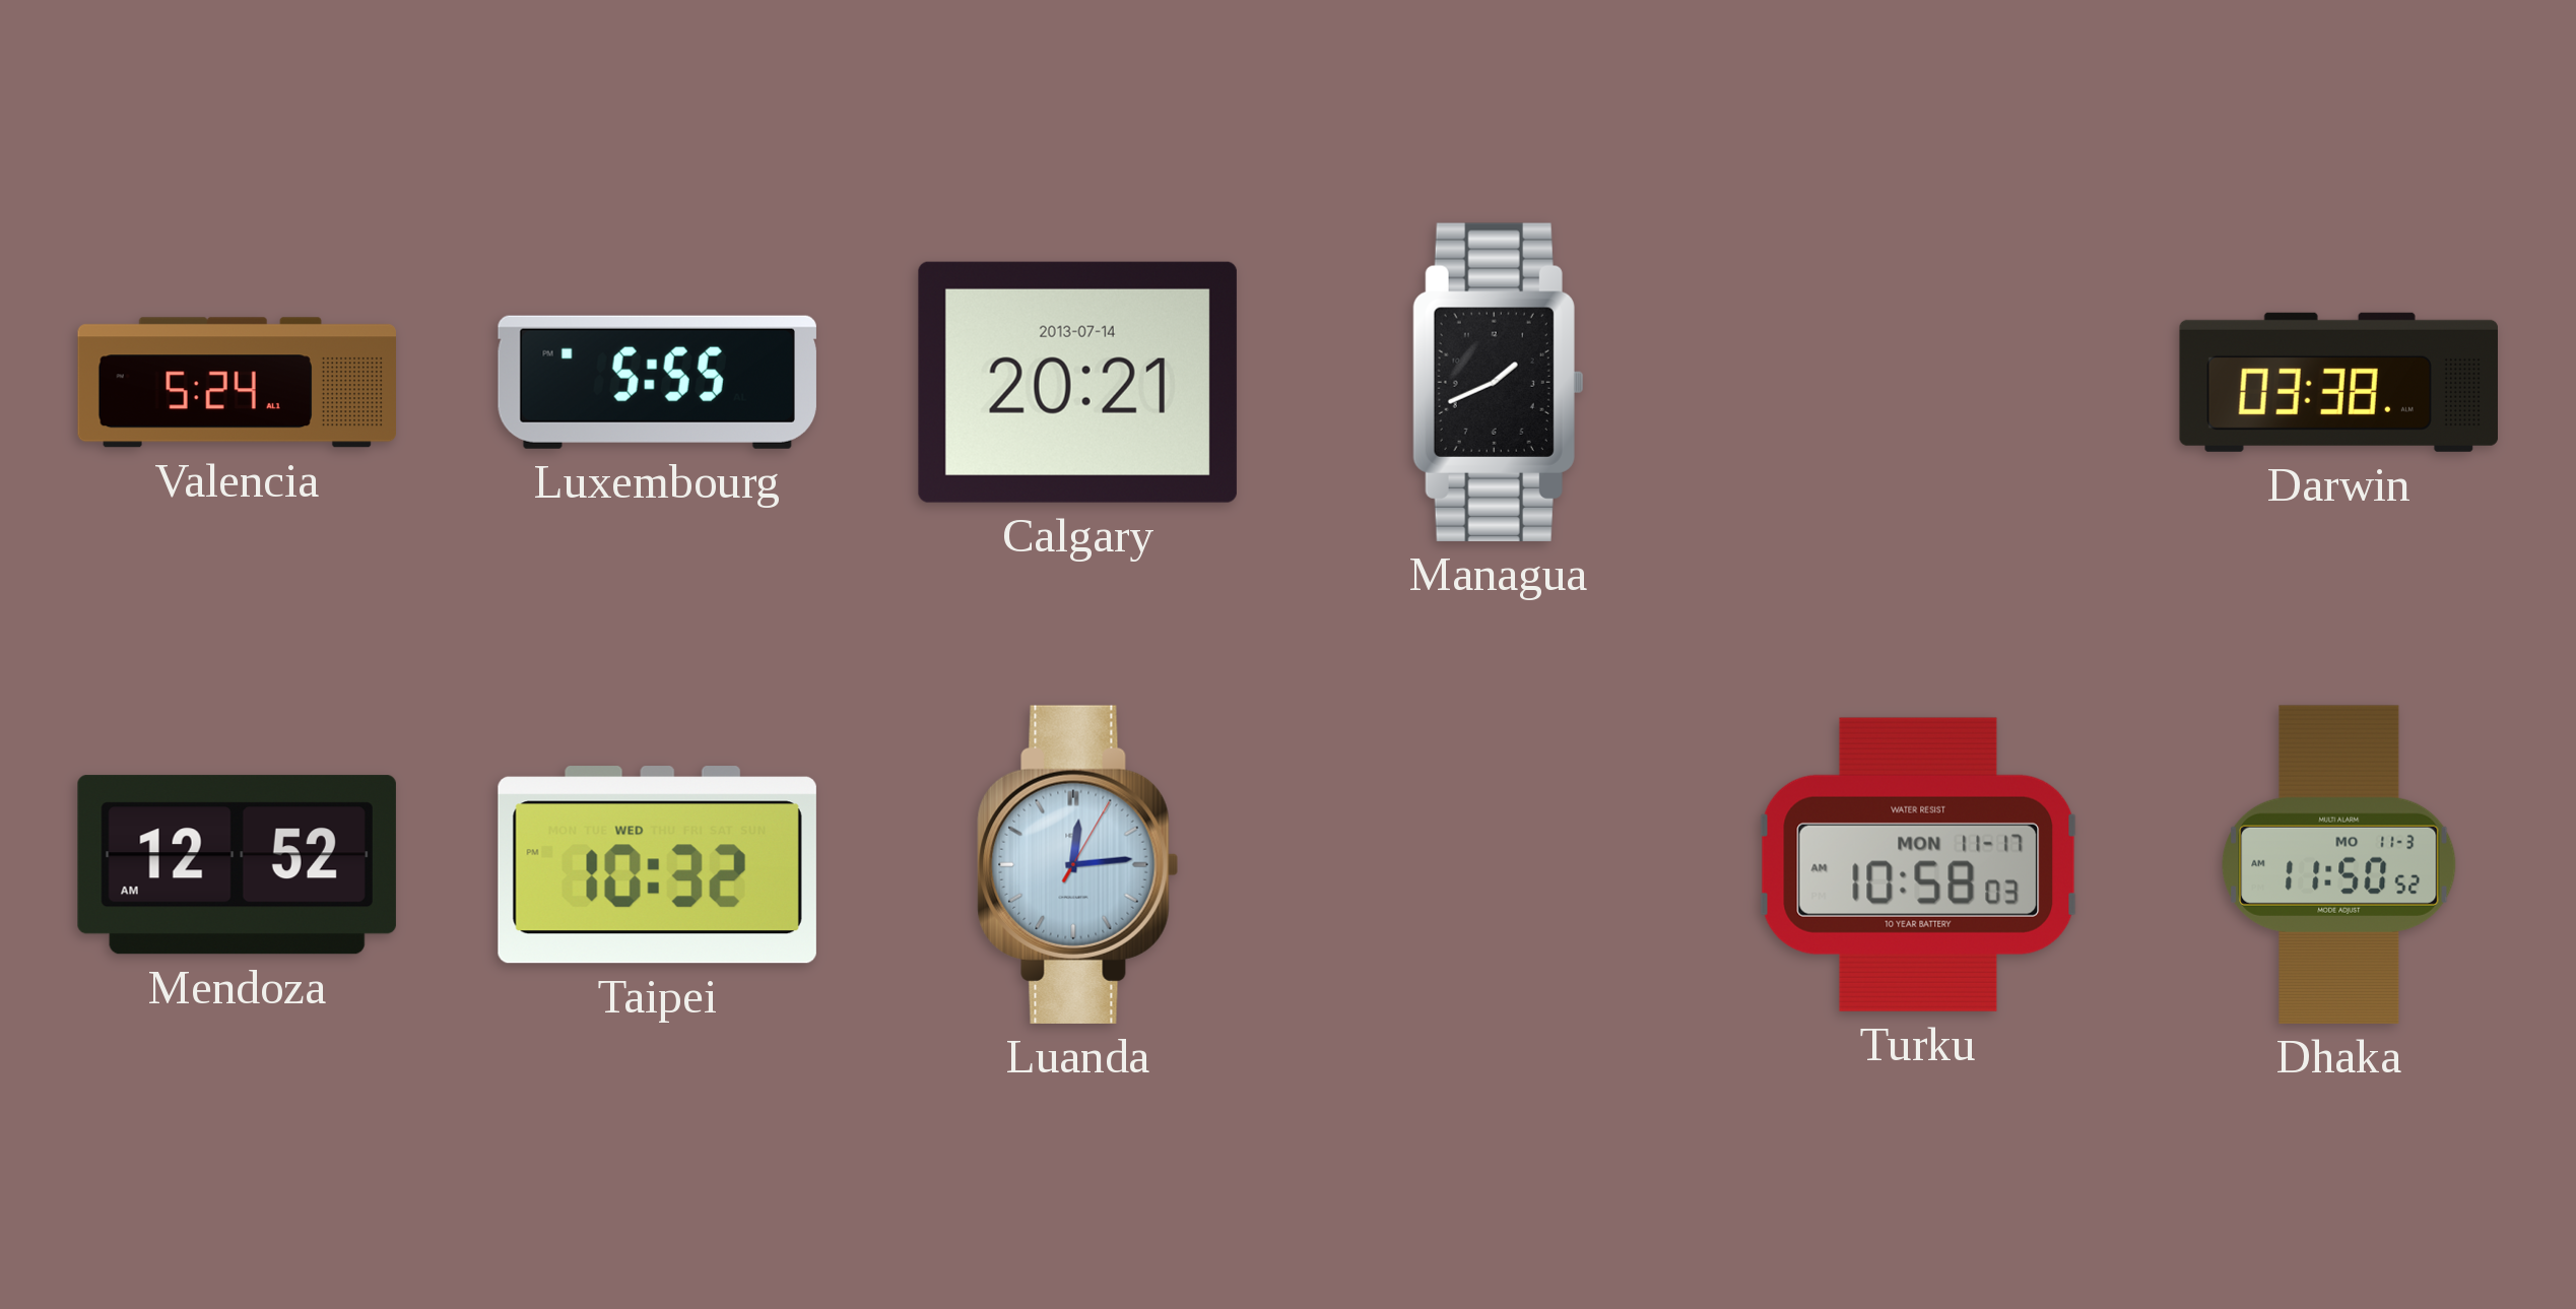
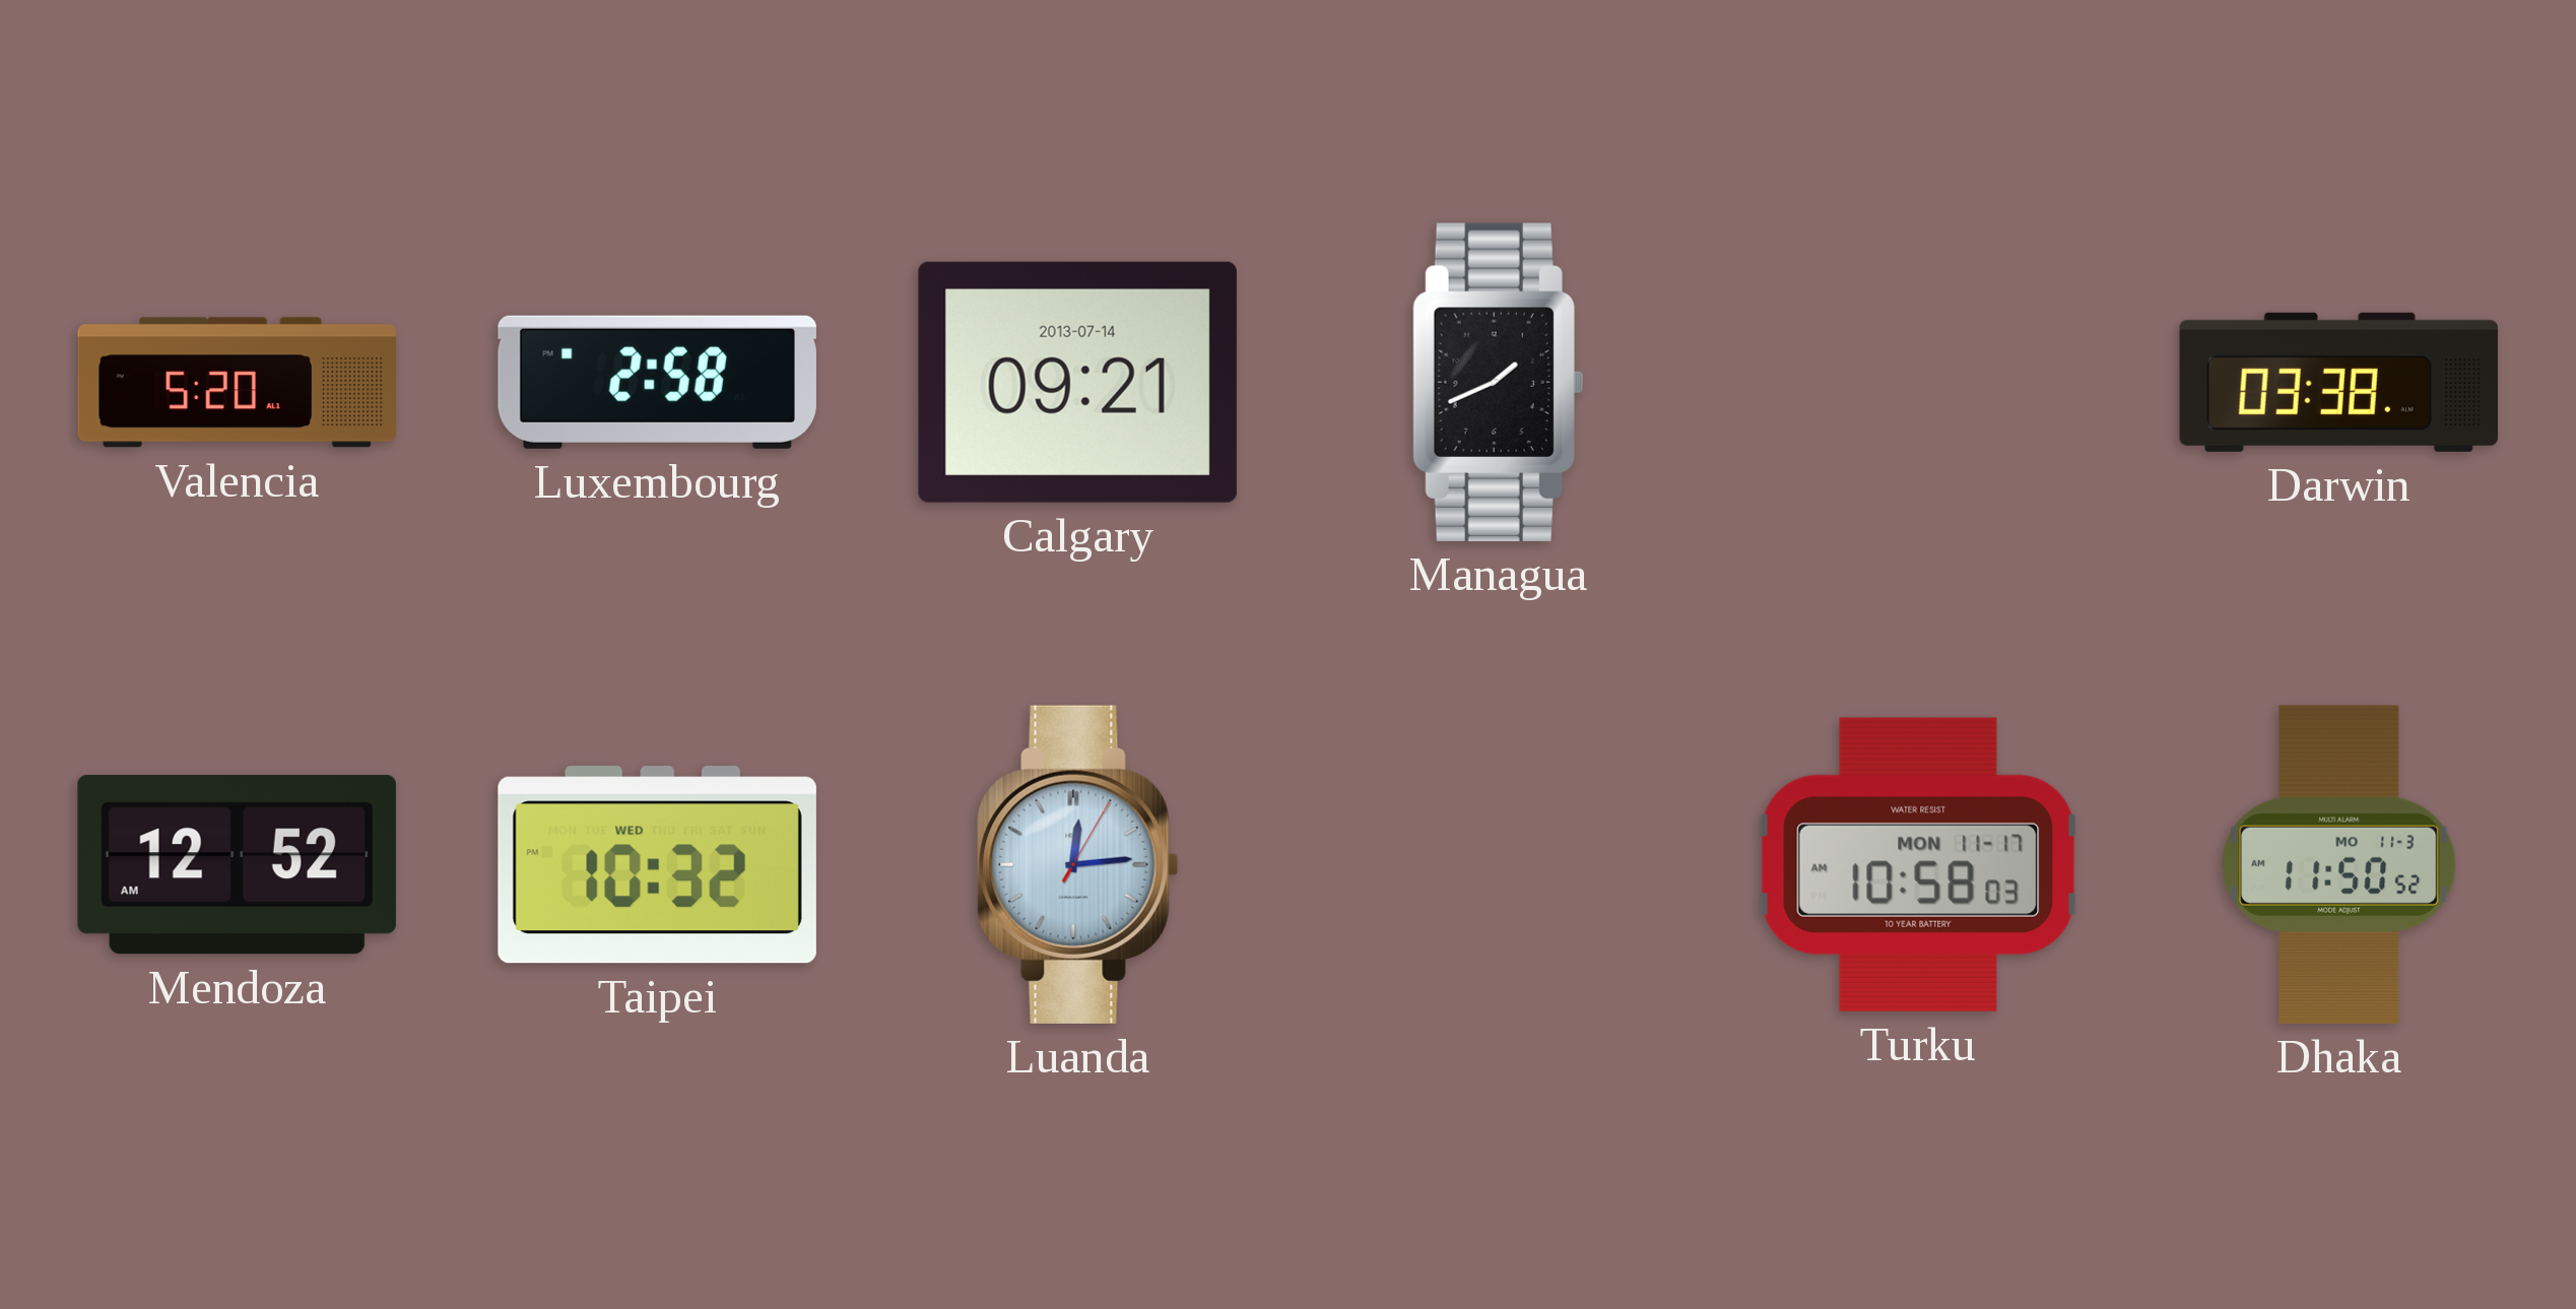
Valencia: 5:24 -> 5:20 (237, 383)
Luxembourg: 5:55 -> 2:58 (657, 382)
Calgary: 20:21 -> 09:21 (1077, 382)
